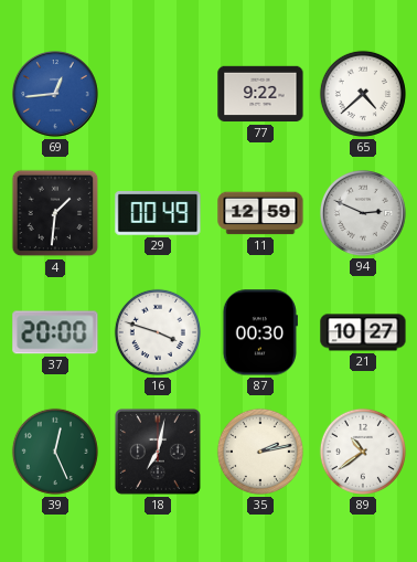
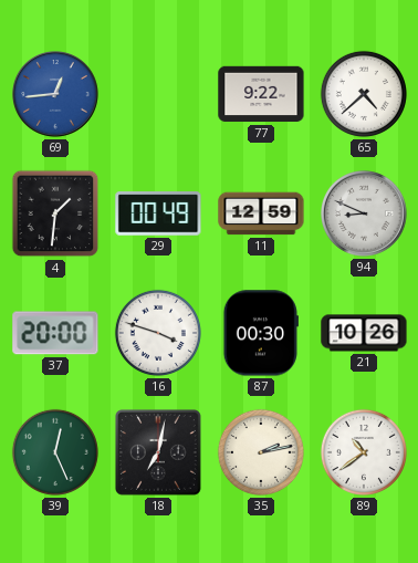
94: 2:49 -> 8:49 (365, 215)
21: 10:27 -> 10:26 (364, 333)
